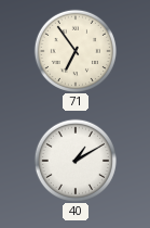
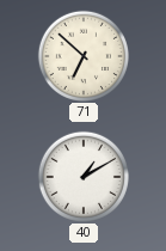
71: 6:54 -> 6:52 (82, 55)
